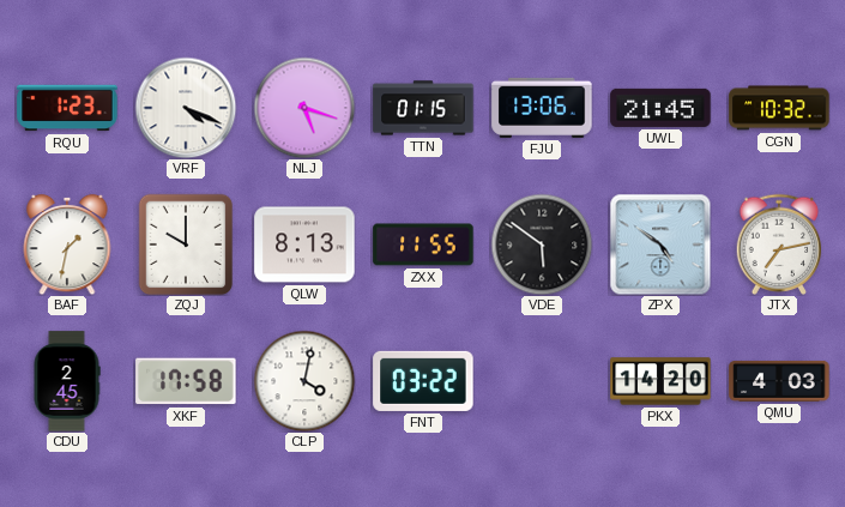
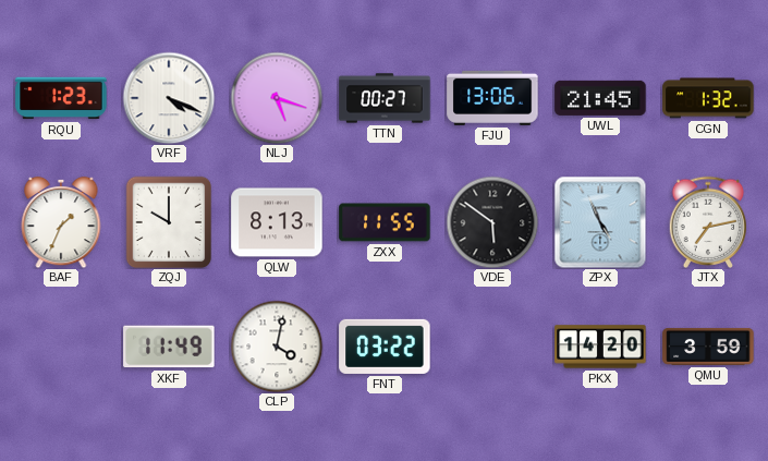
TTN: 01:15 -> 00:27 (385, 98)
CGN: 10:32 -> 1:32 (708, 98)
BAF: 1:32 -> 1:34 (61, 222)
ZPX: 4:51 -> 4:56 (600, 222)
CDU: 2:45 -> none (67, 381)
XKF: 17:58 -> 11:49 (169, 347)
QMU: 4:03 -> 3:59 (708, 347)
